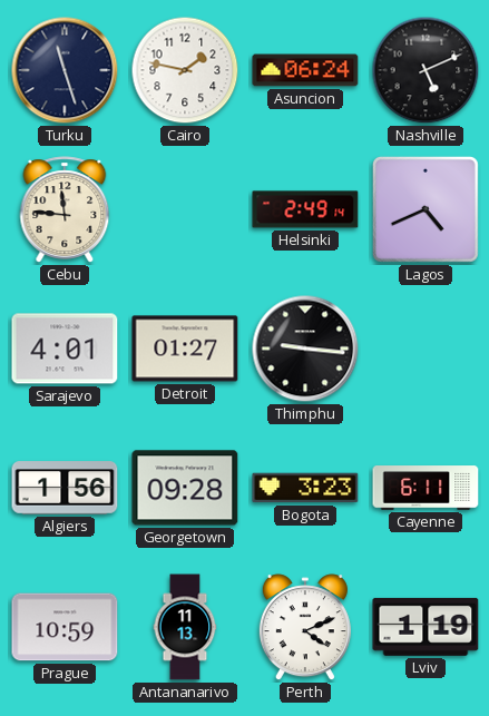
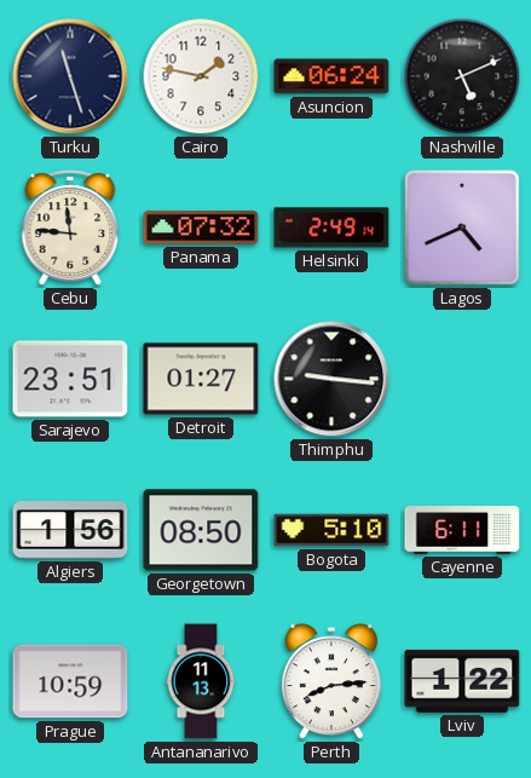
Panama: none -> 07:32 (201, 227)
Sarajevo: 4:01 -> 23:51 (70, 379)
Georgetown: 09:28 -> 08:50 (201, 530)
Bogota: 3:23 -> 5:10 (331, 530)
Perth: 4:11 -> 8:14 (331, 682)
Lviv: 1:19 -> 1:22 (462, 681)
